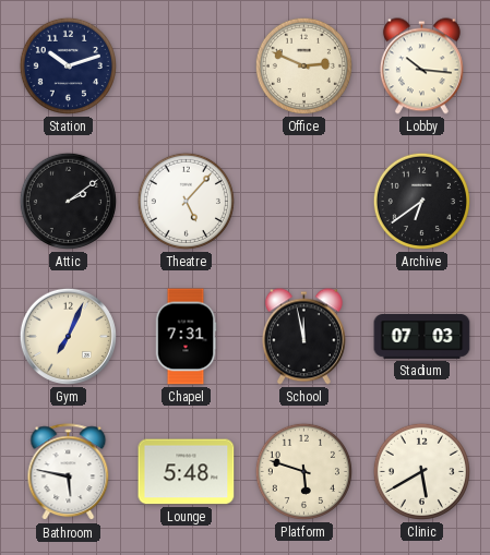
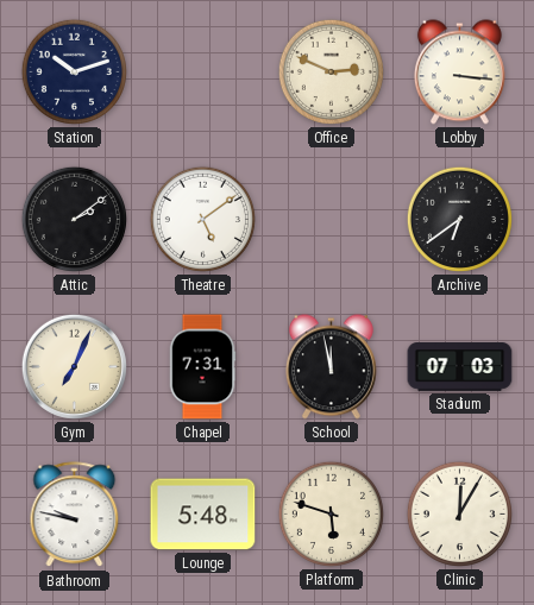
Lobby: 10:16 -> 3:16 (459, 73)
Theatre: 5:07 -> 5:09 (202, 219)
Bathroom: 5:47 -> 9:47 (75, 515)
Clinic: 5:40 -> 12:05 (459, 513)
